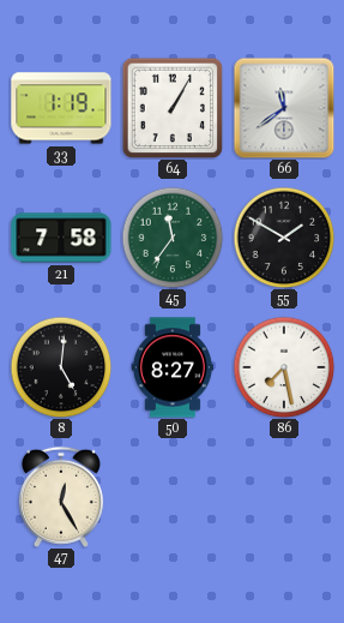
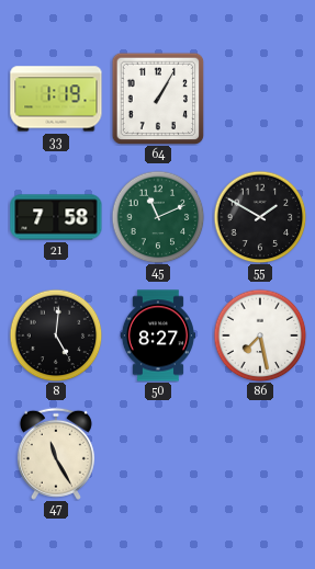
66: 11:39 -> none (284, 108)
45: 11:36 -> 11:11 (158, 217)
47: 12:25 -> 11:25 (56, 454)
